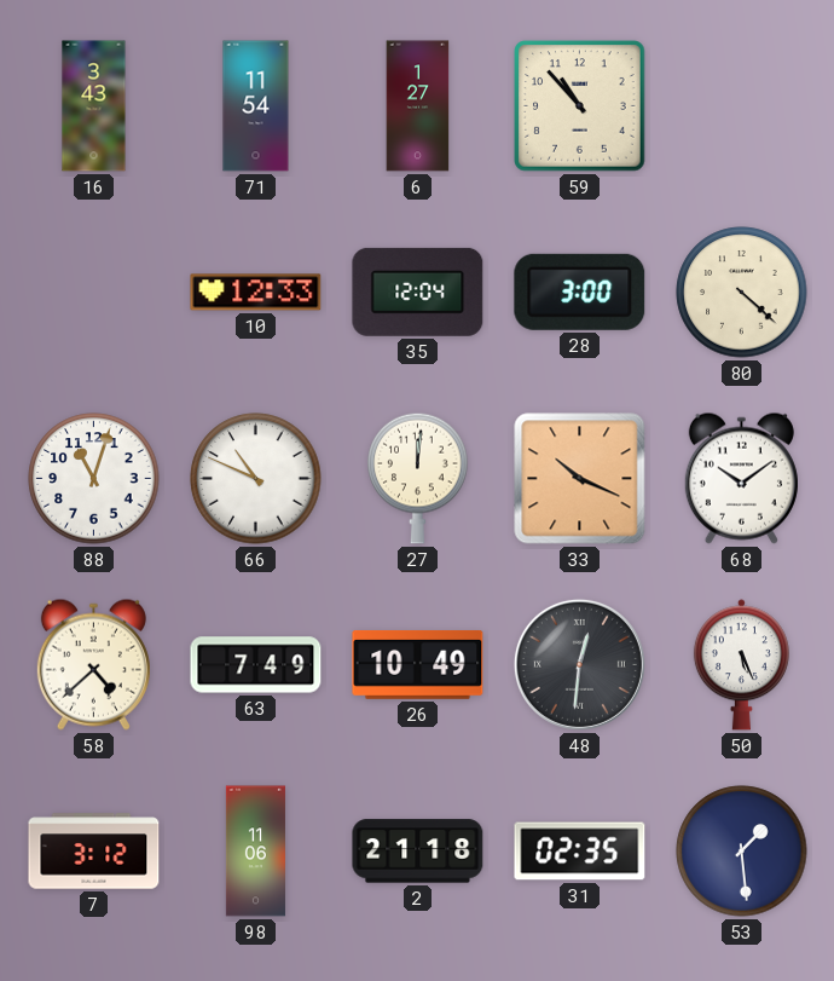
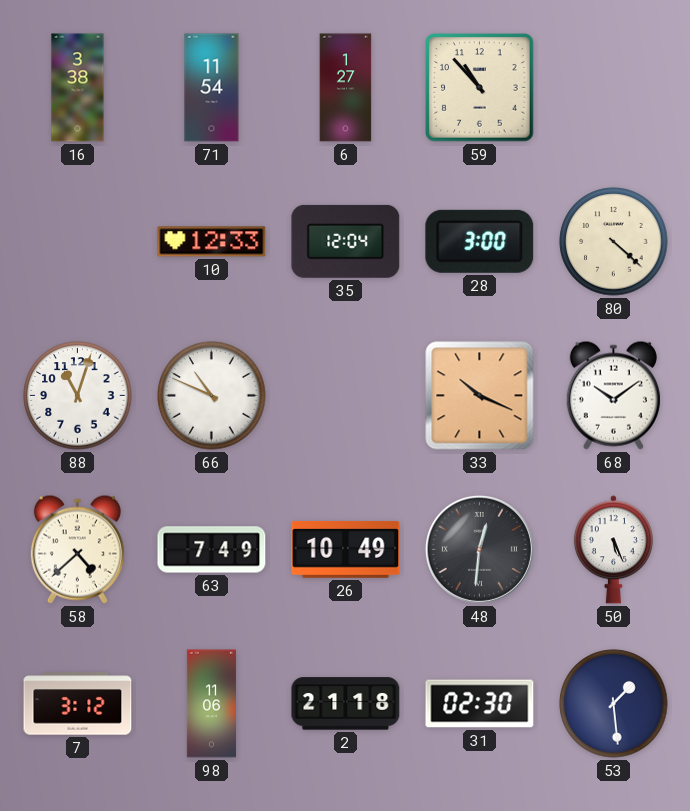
16: 3:43 -> 3:38 (78, 88)
27: 12:01 -> none (418, 478)
31: 02:35 -> 02:30 (480, 704)
